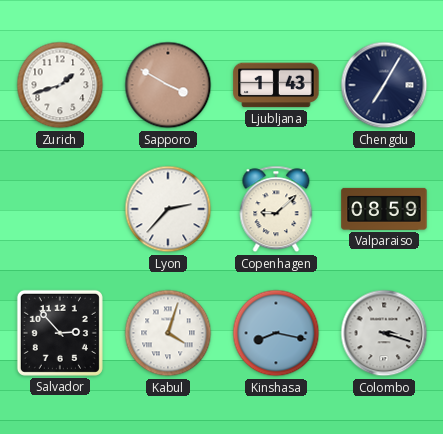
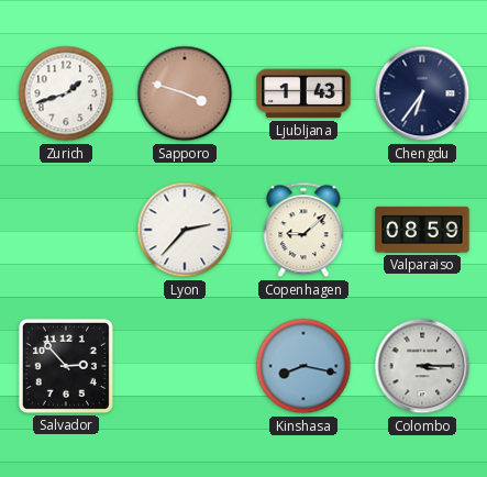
Sapporo: 3:50 -> 3:48 (185, 93)
Chengdu: 7:05 -> 6:36 (422, 93)
Kabul: 4:03 -> none (168, 333)
Colombo: 3:18 -> 3:15 (422, 366)
